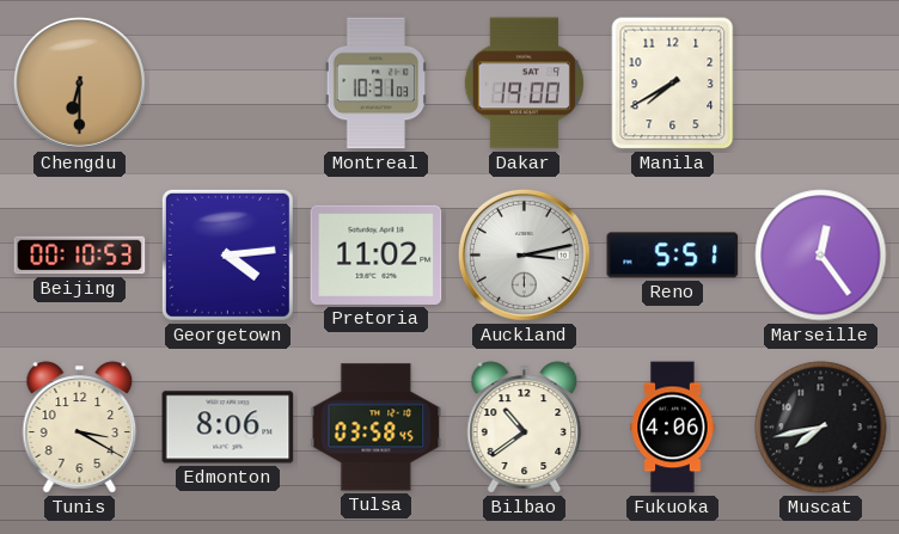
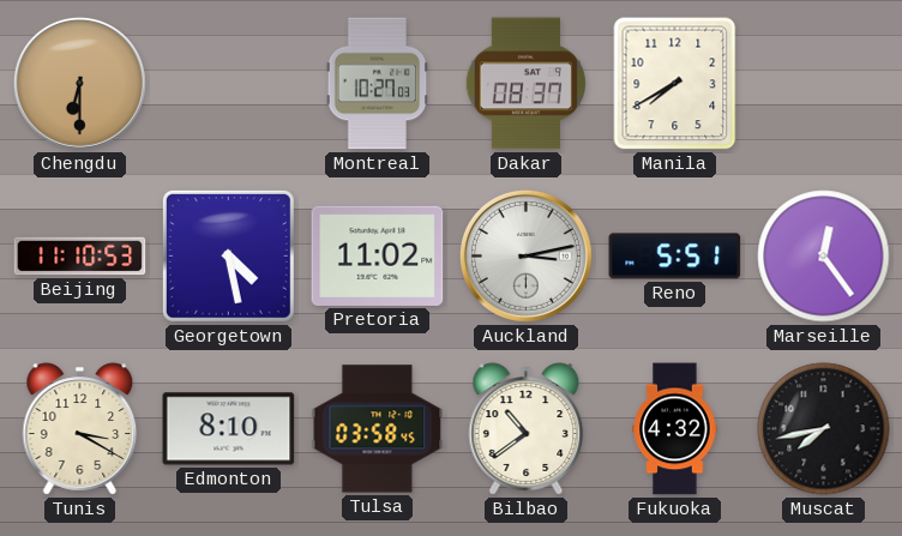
Montreal: 10:31 -> 10:27 (378, 84)
Dakar: 19:00 -> 08:37 (525, 84)
Beijing: 00:10 -> 11:10 (80, 257)
Georgetown: 4:14 -> 4:28 (228, 255)
Edmonton: 8:06 -> 8:10 (229, 429)
Fukuoka: 4:06 -> 4:32 (675, 429)
